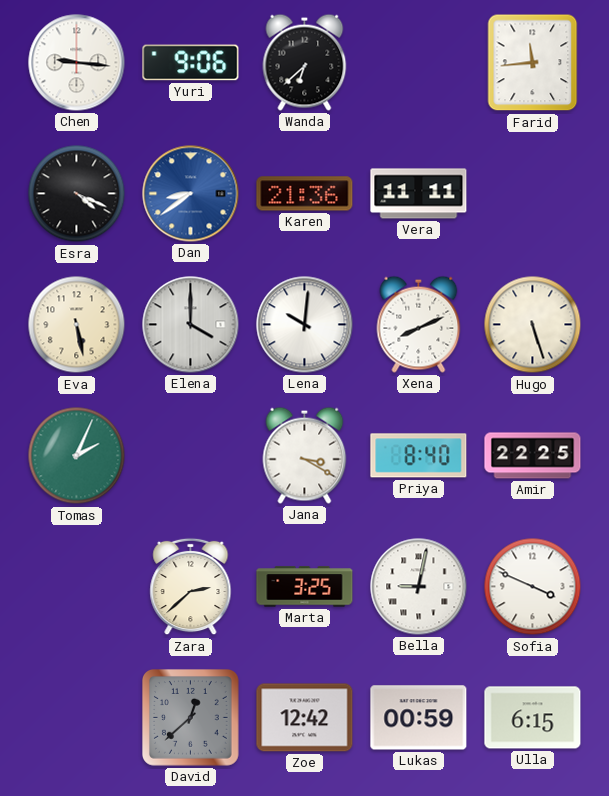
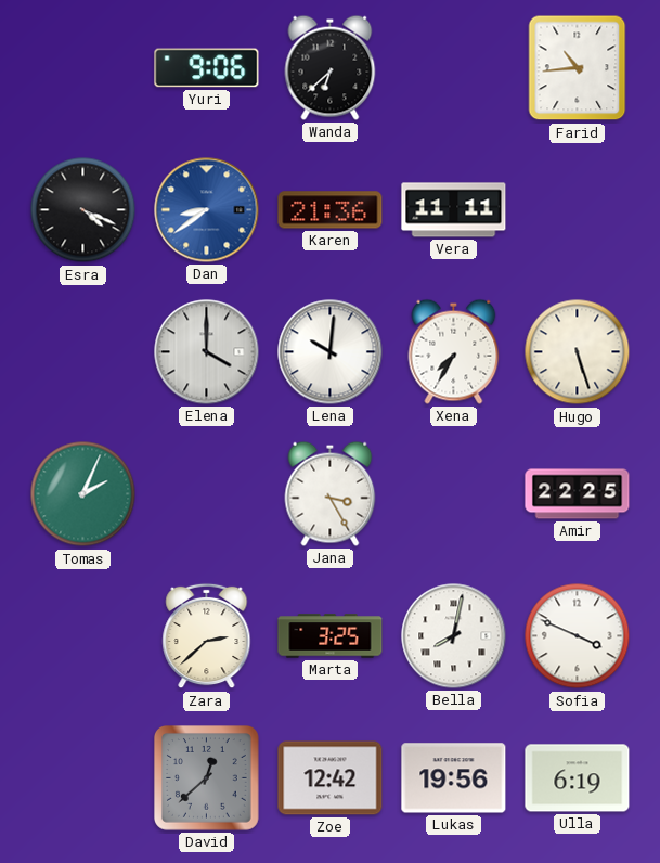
Chen: 9:16 -> none (77, 63)
Farid: 11:44 -> 10:44 (578, 68)
Eva: 5:28 -> none (77, 325)
Xena: 8:11 -> 7:35 (454, 351)
Jana: 3:20 -> 3:25 (331, 493)
Priya: 8:40 -> none (419, 456)
Bella: 9:02 -> 8:02 (454, 636)
Lukas: 00:59 -> 19:56 (454, 778)
Ulla: 6:15 -> 6:19 (578, 778)
